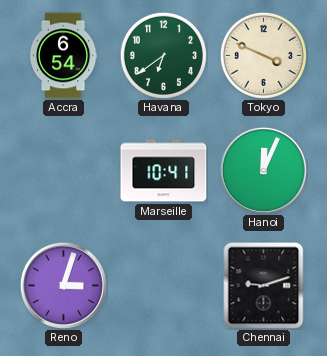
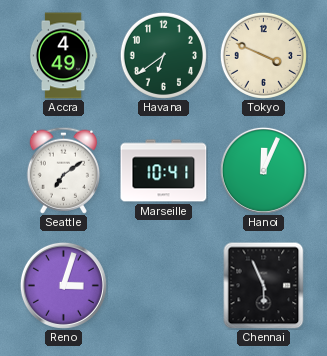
Accra: 6:54 -> 4:49 (63, 56)
Seattle: none -> 7:09 (63, 170)
Chennai: 9:12 -> 5:56 (264, 285)
